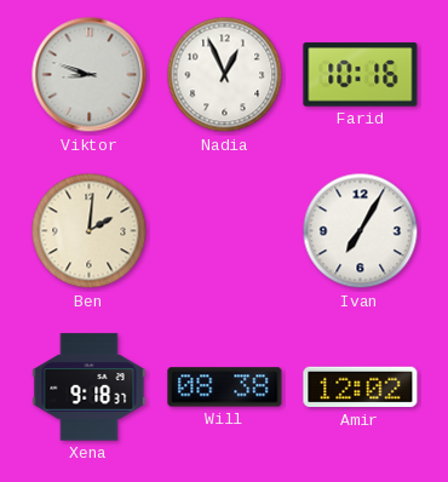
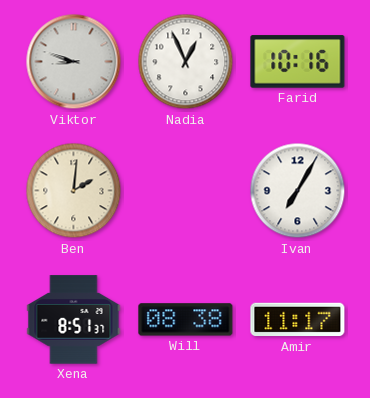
Xena: 9:18 -> 8:51 (74, 320)
Amir: 12:02 -> 11:17 (298, 320)
